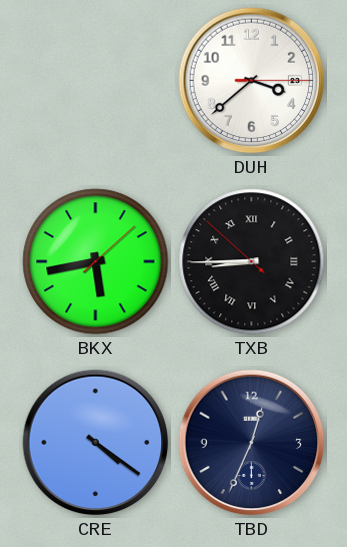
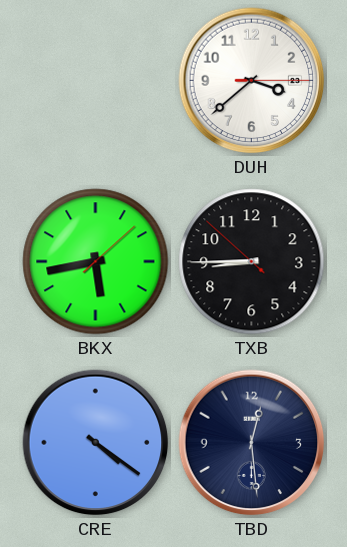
TXB numerals: Roman -> Arabic (252, 262)
TBD: 12:34 -> 12:29 (252, 443)
